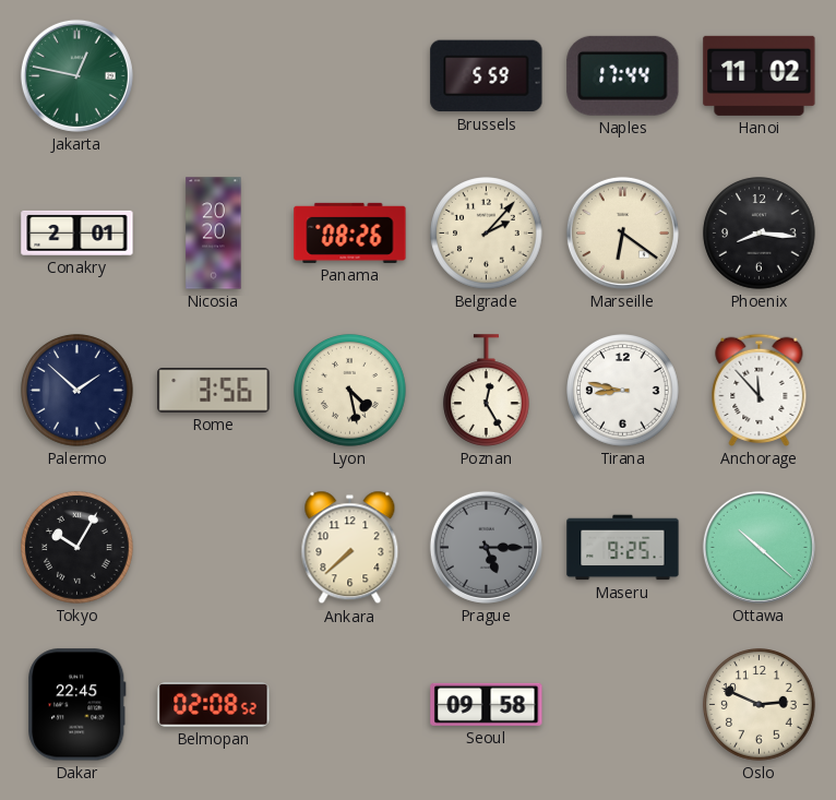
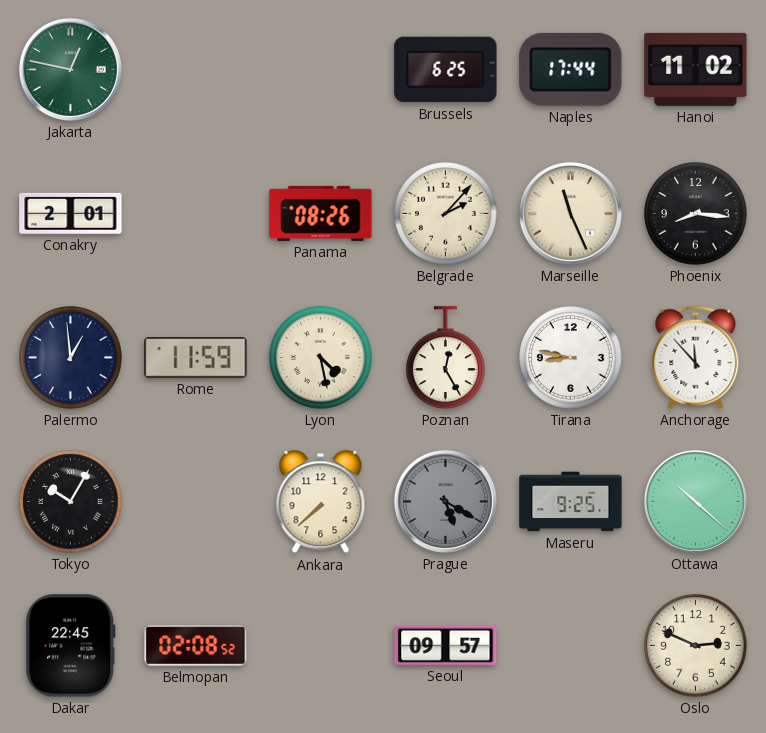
Brussels: 5:59 -> 6:25 (446, 70)
Nicosia: 20:20 -> none (214, 234)
Marseille: 6:21 -> 11:26 (570, 213)
Palermo: 1:52 -> 12:59 (71, 358)
Rome: 3:56 -> 11:59 (196, 358)
Prague: 5:15 -> 5:20 (445, 501)
Seoul: 09:58 -> 09:57 (446, 645)
